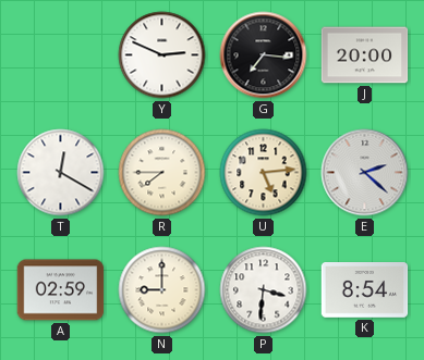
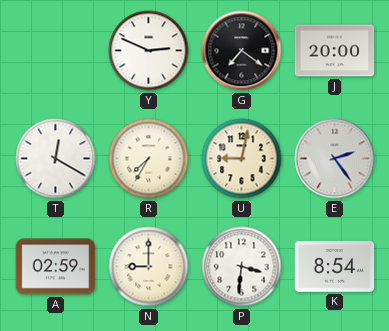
G: 7:16 -> 7:21 (242, 51)
R: 7:45 -> 7:35 (149, 159)
U: 5:14 -> 9:02 (242, 159)
E: 2:22 -> 2:24 (335, 159)
